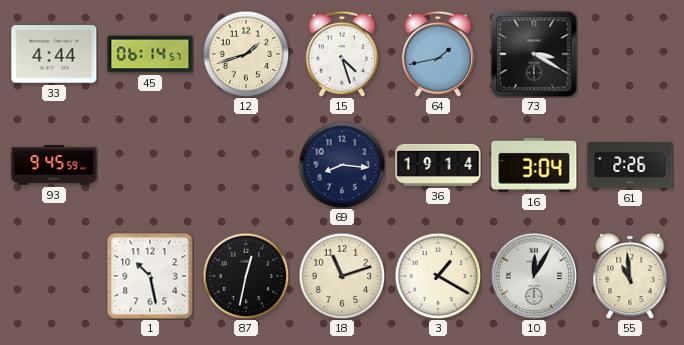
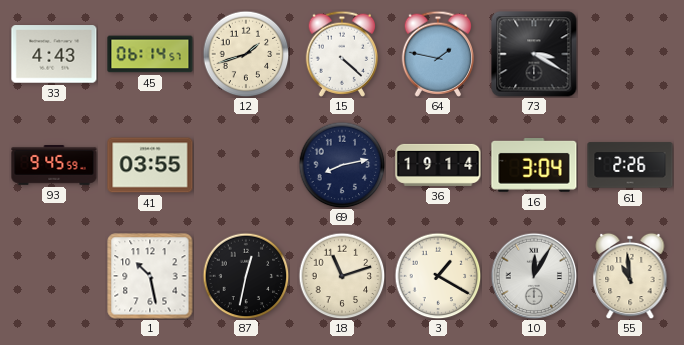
33: 4:44 -> 4:43 (54, 54)
15: 4:27 -> 4:22 (342, 54)
64: 1:43 -> 1:47 (438, 54)
41: none -> 03:55 (150, 165)
69: 8:16 -> 8:13 (342, 165)
